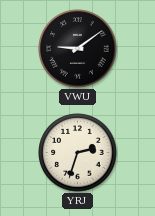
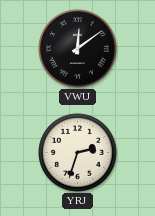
VWU: 9:09 -> 12:09 (78, 49)
